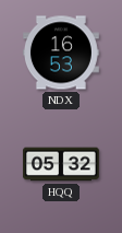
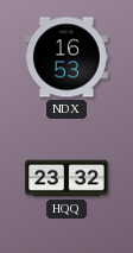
HQQ: 05:32 -> 23:32 (66, 178)
